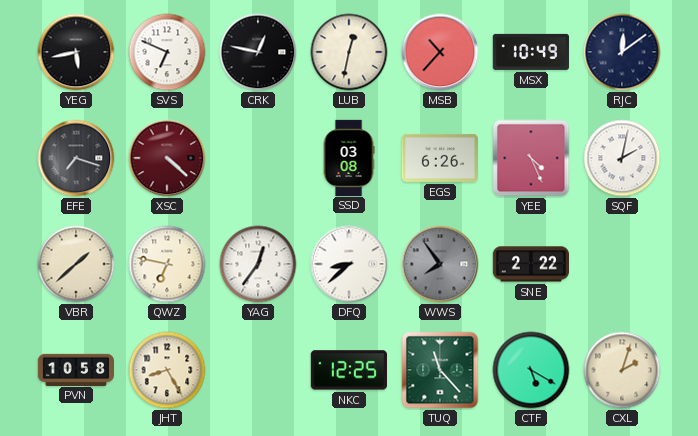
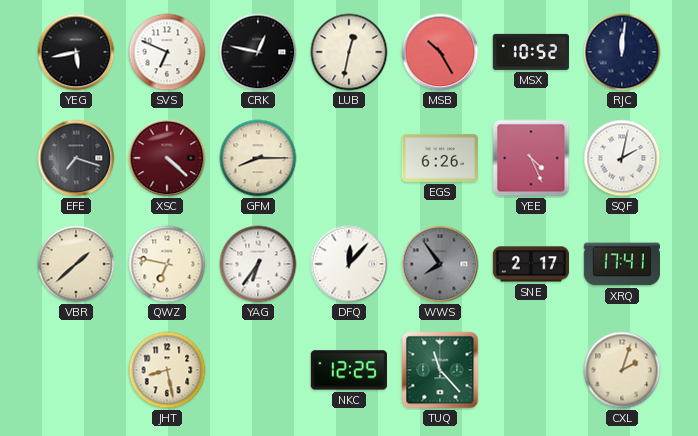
MSB: 10:37 -> 10:25 (440, 52)
MSX: 10:49 -> 10:52 (531, 52)
RJC: 12:09 -> 12:01 (622, 52)
GFM: none -> 8:15 (258, 158)
SSD: 03:08 -> none (349, 157)
YAG: 12:36 -> 6:36 (258, 264)
DFQ: 8:38 -> 12:07 (349, 264)
SNE: 2:22 -> 2:17 (530, 264)
XRQ: none -> 17:41 (622, 264)
PVN: 10:58 -> none (75, 369)
JHT: 8:25 -> 8:28 (167, 370)
CTF: 5:20 -> none (531, 370)
